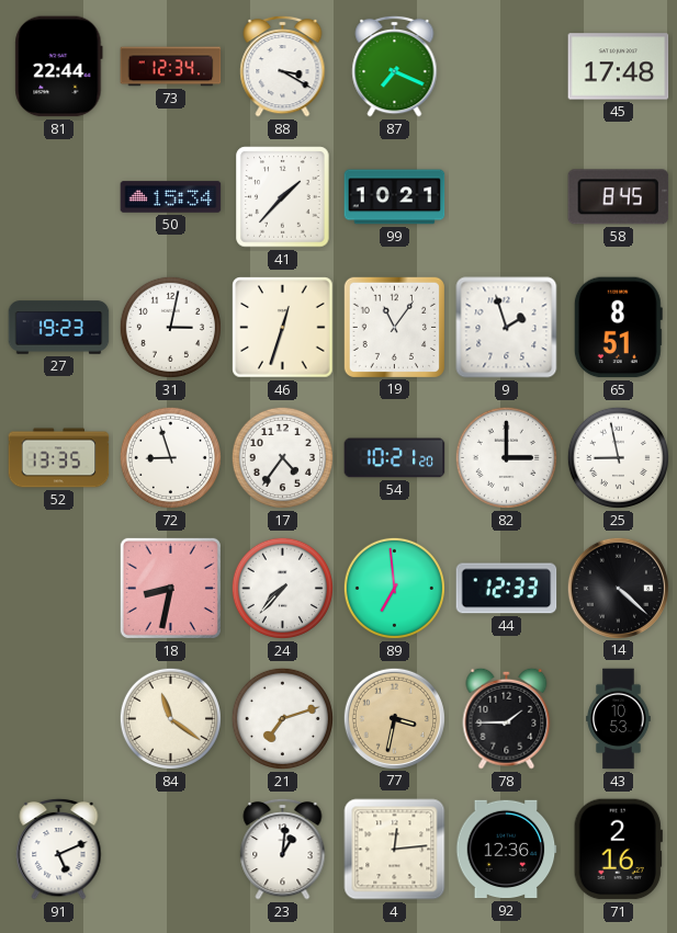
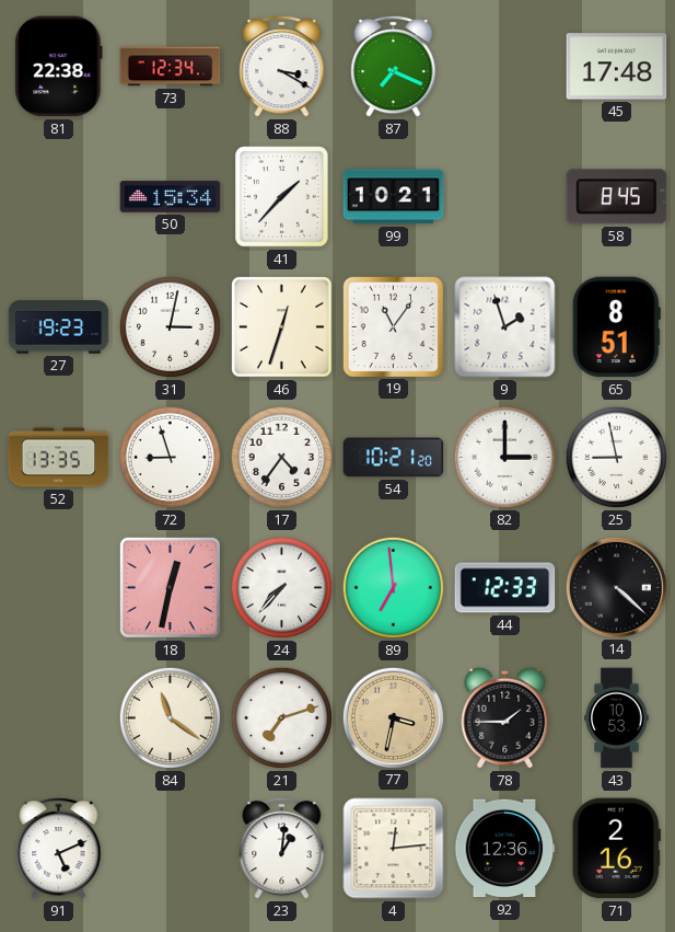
81: 22:44 -> 22:38 (59, 67)
18: 8:32 -> 12:32 (170, 587)
